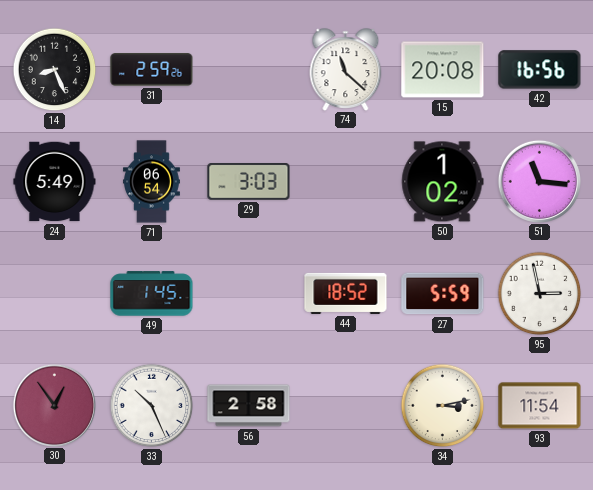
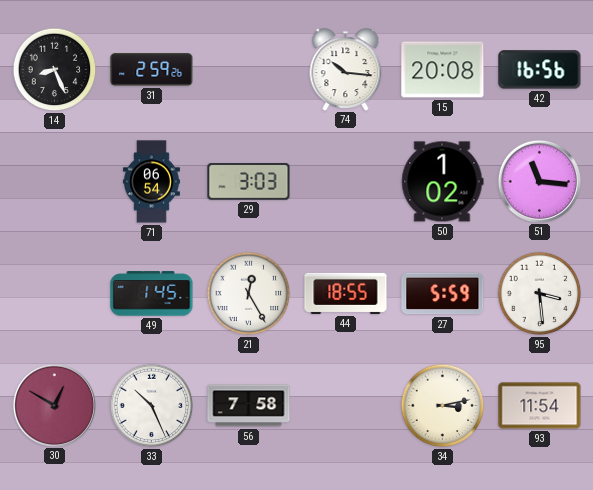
74: 11:22 -> 10:16 (346, 69)
24: 5:49 -> none (55, 182)
21: none -> 12:25 (249, 294)
44: 18:52 -> 18:55 (346, 293)
95: 2:58 -> 3:29 (540, 294)
30: 12:54 -> 12:50 (54, 405)
56: 2:58 -> 7:58 (249, 406)
